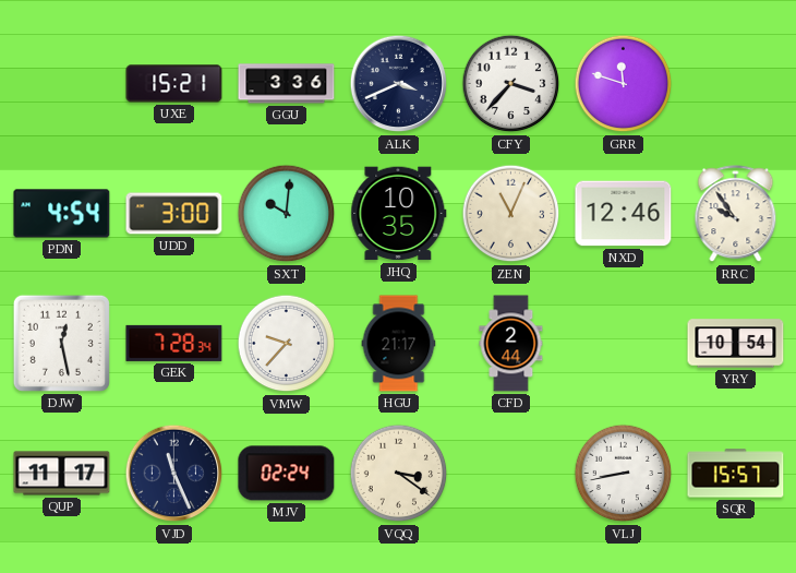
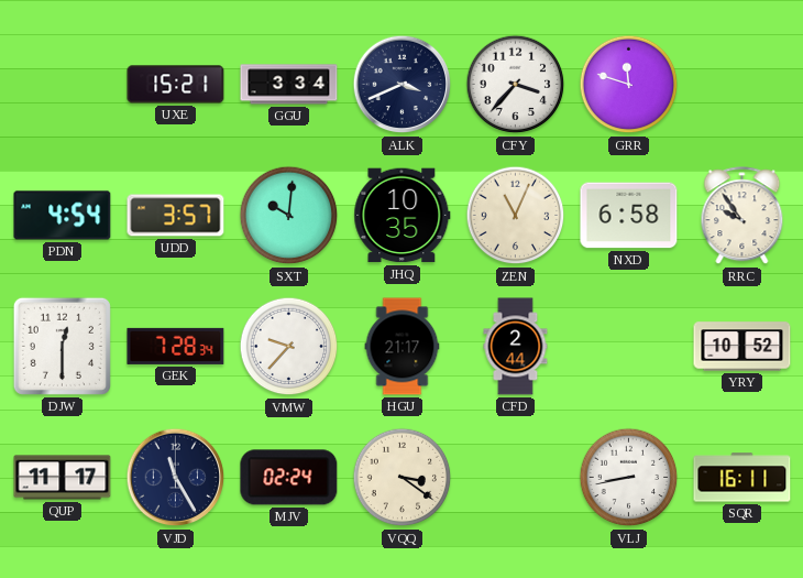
GGU: 3:36 -> 3:34 (289, 85)
UDD: 3:00 -> 3:57 (176, 216)
NXD: 12:46 -> 6:58 (629, 216)
DJW: 12:28 -> 12:30 (62, 346)
YRY: 10:54 -> 10:52 (743, 347)
VJD: 11:26 -> 11:25 (176, 478)
SQR: 15:57 -> 16:11 (743, 478)
